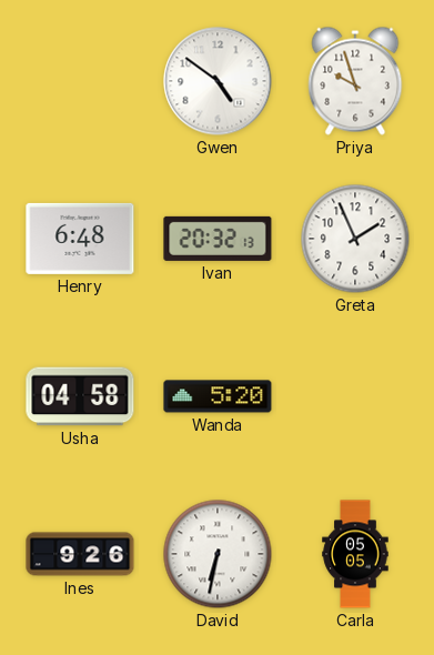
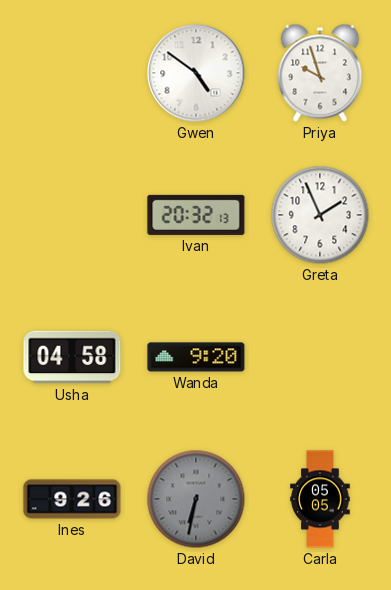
Henry: 6:48 -> none (80, 239)
Wanda: 5:20 -> 9:20 (196, 357)
David dial: white -> grey (196, 499)
